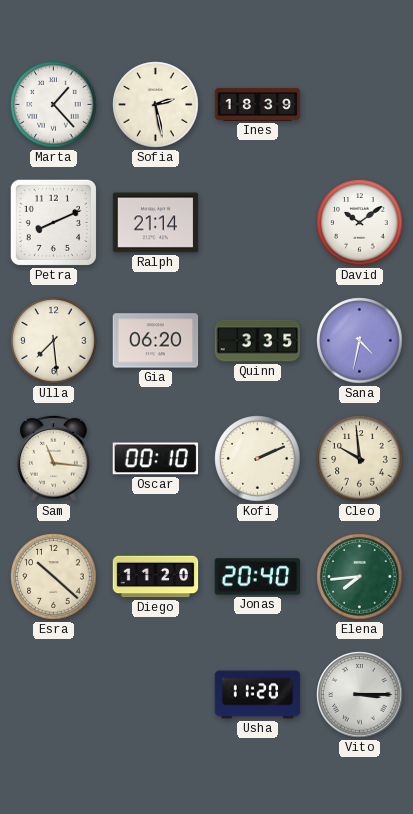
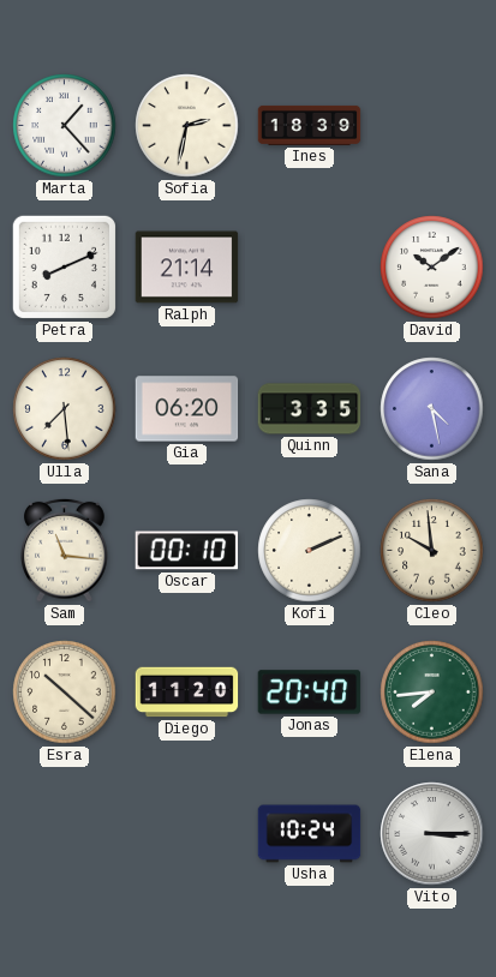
Sofia: 2:28 -> 2:32 (187, 126)
Sana: 4:32 -> 4:28 (432, 409)
Usha: 11:20 -> 10:24 (310, 834)
